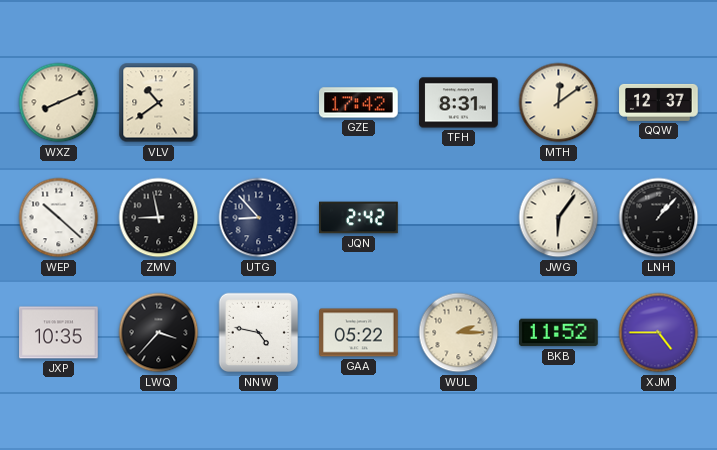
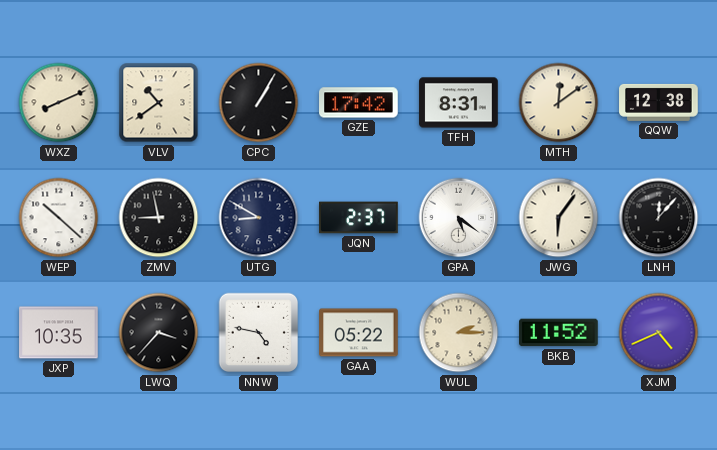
CPC: none -> 1:05 (259, 103)
QQW: 12:37 -> 12:38 (659, 102)
UTG: 8:53 -> 8:50 (259, 218)
JQN: 2:42 -> 2:37 (359, 218)
GPA: none -> 5:21 (459, 218)
LNH: 1:07 -> 12:07 (659, 218)
XJM: 4:45 -> 4:41 (659, 333)
